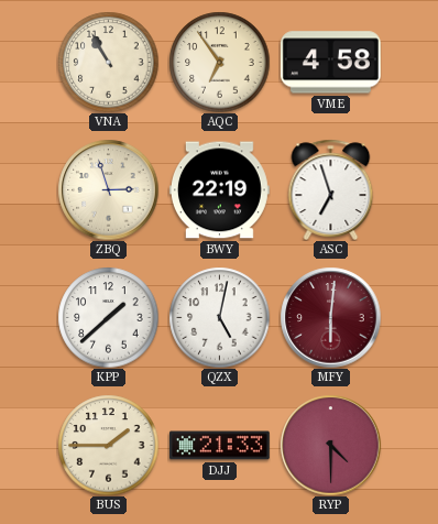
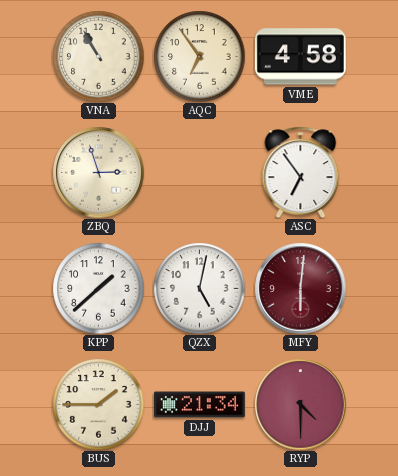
BWY: 22:19 -> none (219, 190)
ASC: 6:57 -> 6:54 (301, 172)
DJJ: 21:33 -> 21:34 (199, 405)
